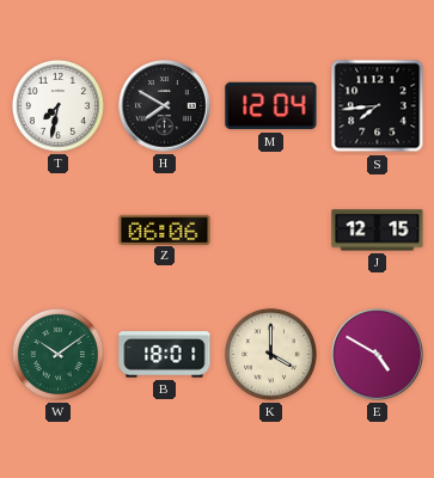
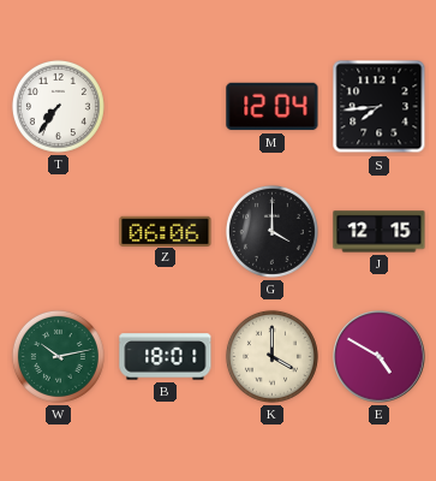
T: 7:32 -> 7:36 (58, 106)
H: 7:50 -> none (165, 106)
G: none -> 4:00 (271, 231)
W: 10:09 -> 10:13 (58, 356)
